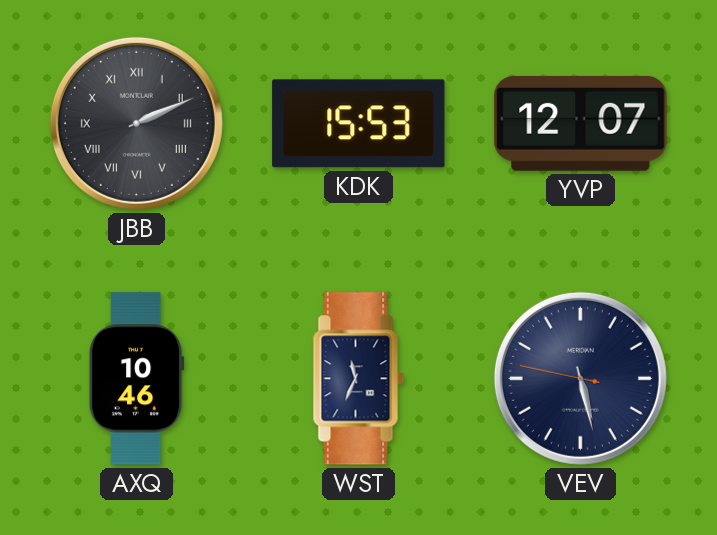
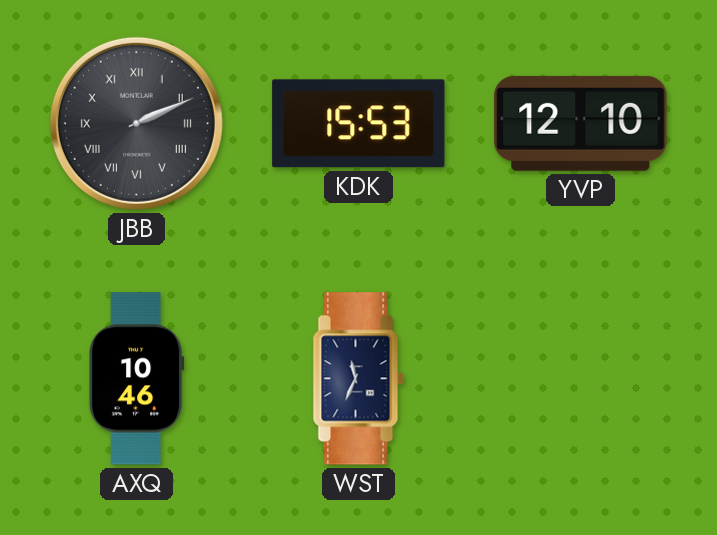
YVP: 12:07 -> 12:10 (581, 123)
VEV: 5:27 -> none (580, 378)
